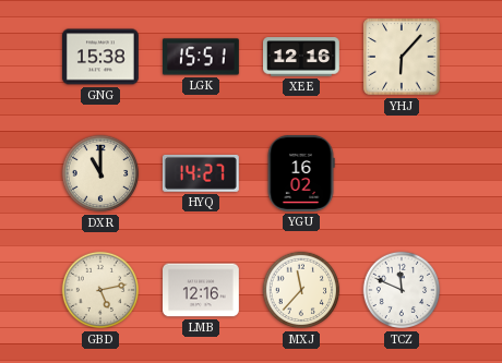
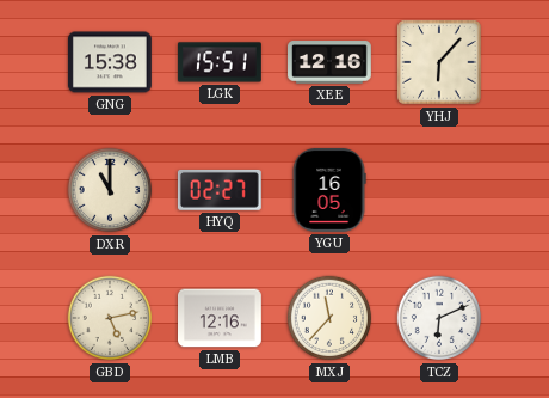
HYQ: 14:27 -> 02:27 (220, 190)
YGU: 16:02 -> 16:05 (329, 190)
TCZ: 11:49 -> 6:11 (439, 318)
